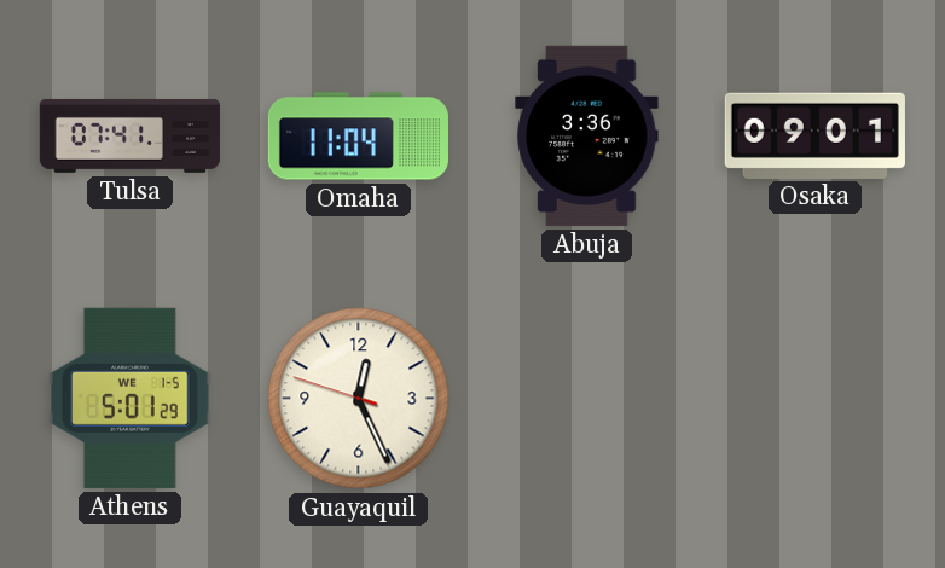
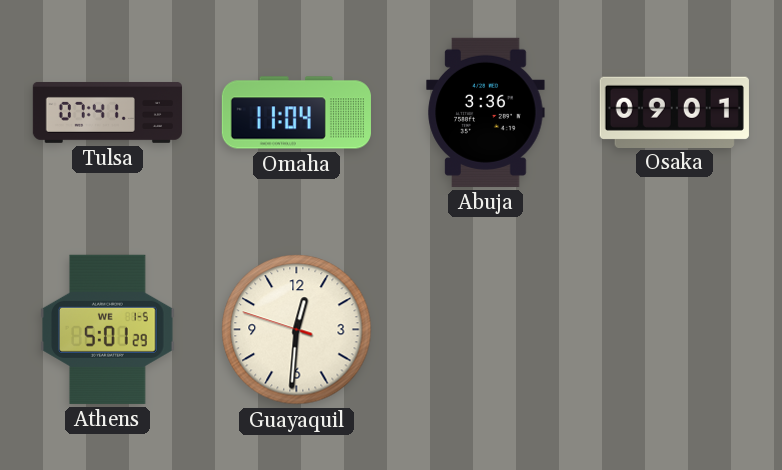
Guayaquil: 12:25 -> 12:30 (297, 330)
